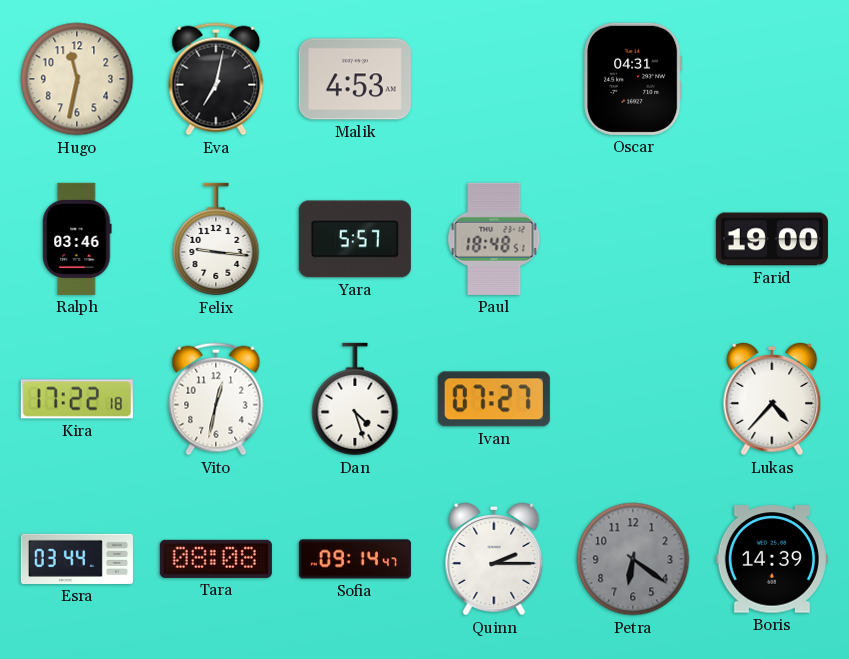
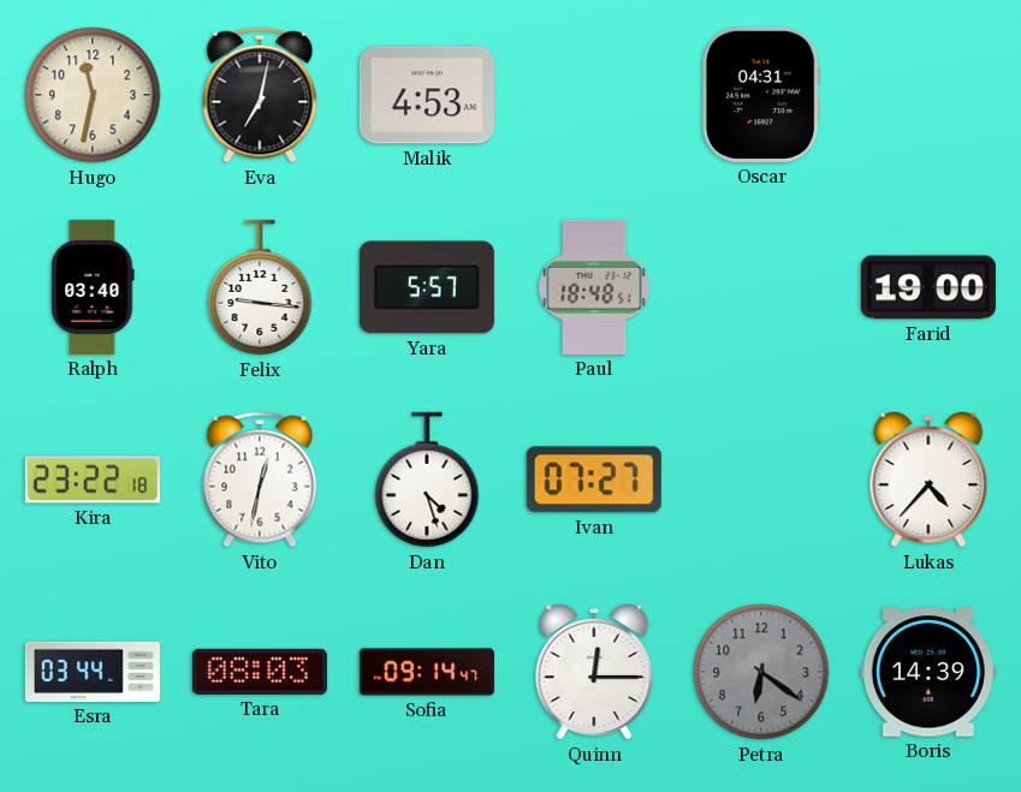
Ralph: 03:46 -> 03:40 (93, 287)
Kira: 17:22 -> 23:22 (93, 480)
Tara: 08:08 -> 08:03 (260, 672)
Quinn: 2:15 -> 12:15 (594, 673)
